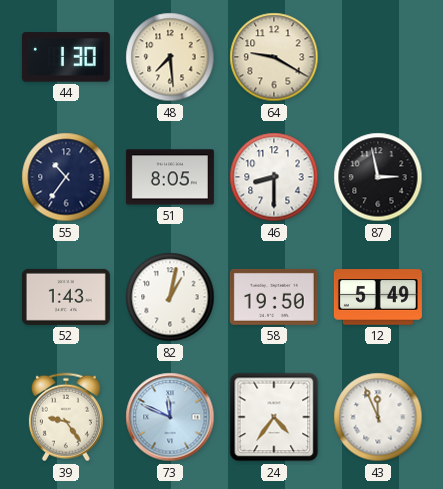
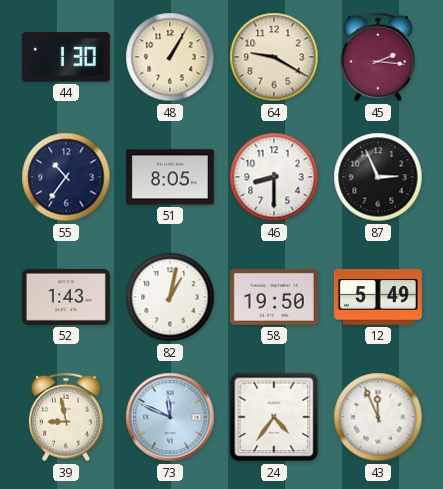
48: 7:29 -> 1:05 (170, 57)
45: none -> 2:16 (378, 57)
87: 2:58 -> 2:56 (378, 177)
39: 9:24 -> 8:58 (66, 417)
